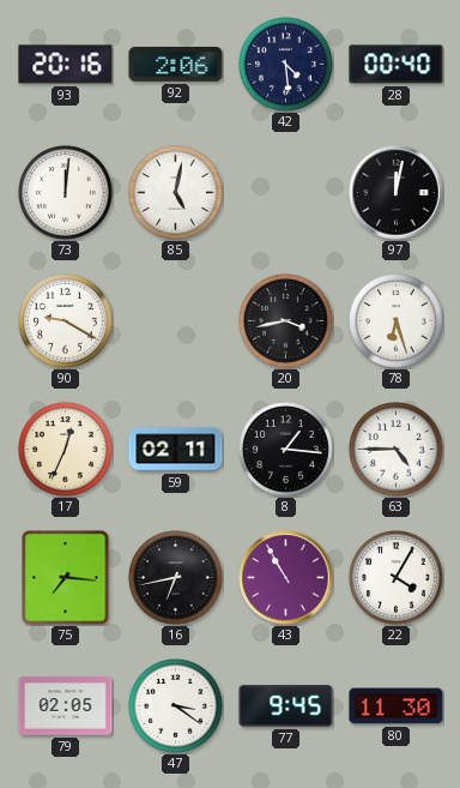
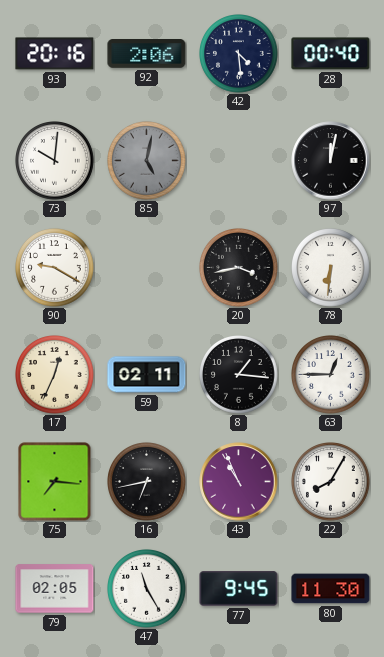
73: 12:01 -> 10:01 (55, 161)
85 dial: white -> grey (147, 161)
78: 6:27 -> 6:31 (331, 268)
63: 4:45 -> 12:45 (331, 375)
43: 10:55 -> 10:56 (239, 482)
22: 4:05 -> 8:05 (331, 482)
47: 3:21 -> 11:25 (147, 589)
